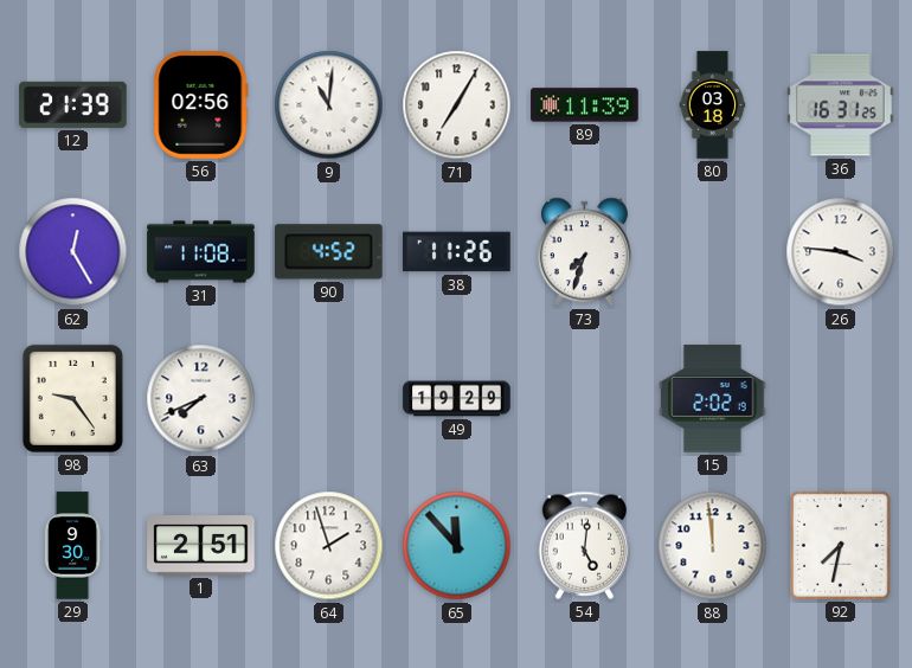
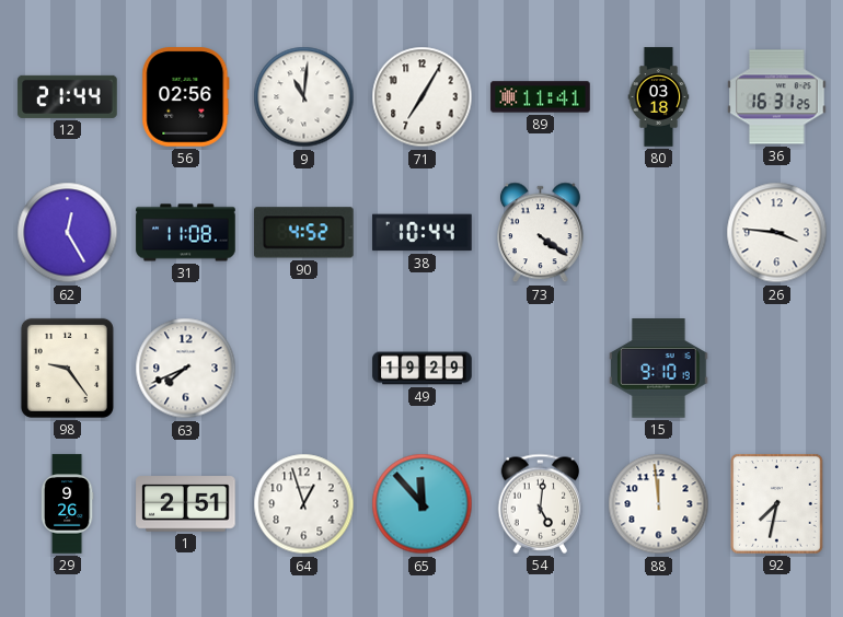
12: 21:39 -> 21:44 (68, 96)
89: 11:39 -> 11:41 (541, 97)
38: 11:26 -> 10:44 (423, 233)
73: 7:33 -> 4:21 (540, 233)
15: 2:02 -> 9:10 (659, 369)
29: 9:30 -> 9:26 (67, 504)
64: 1:57 -> 12:57 (304, 504)
